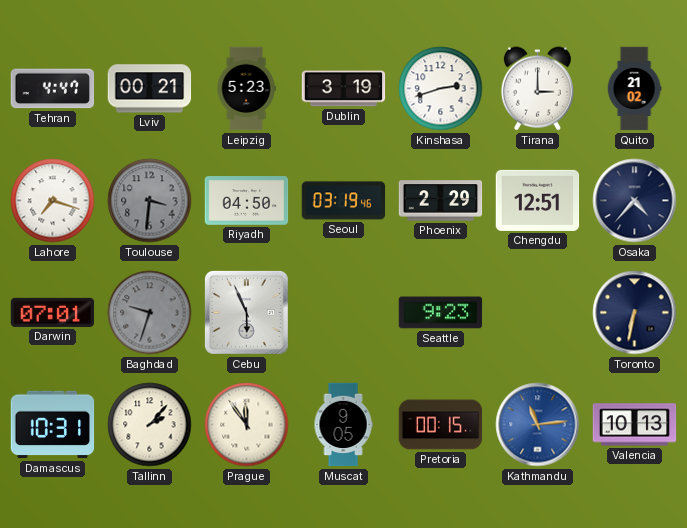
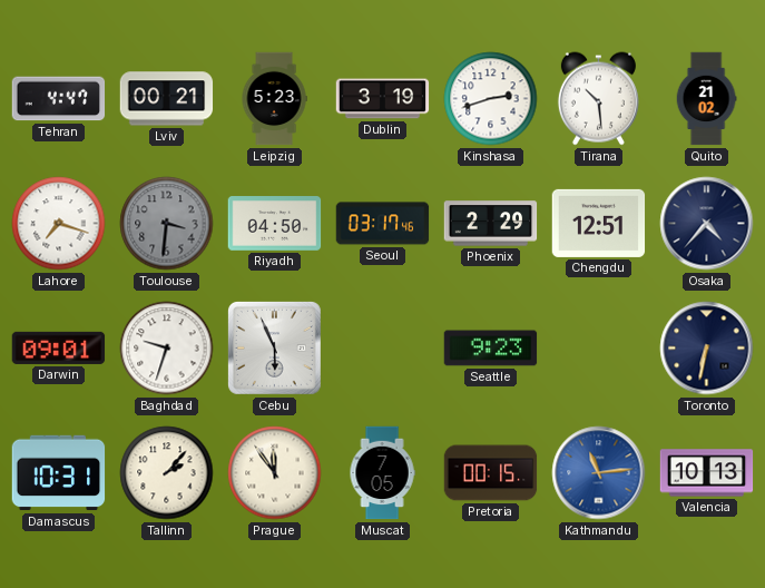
Tirana: 3:00 -> 10:29 (598, 99)
Seoul: 03:19 -> 03:17 (383, 224)
Darwin: 07:01 -> 09:01 (59, 347)
Baghdad dial: grey -> white (167, 349)
Muscat: 9:05 -> 7:05 (382, 473)
